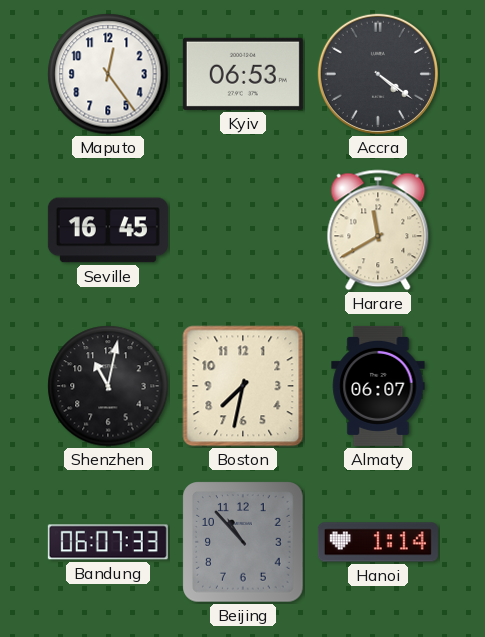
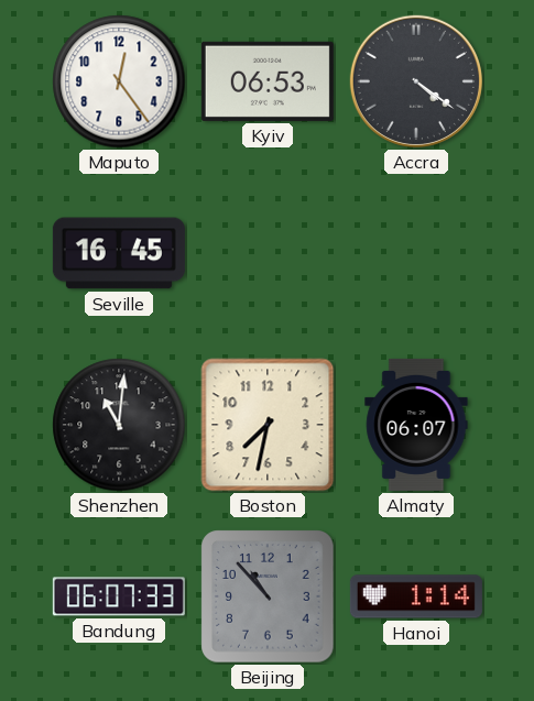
Harare: 11:40 -> none (378, 230)
Shenzhen: 11:02 -> 11:01 (119, 425)
